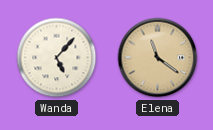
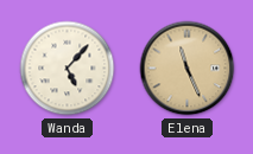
Elena: 11:21 -> 11:26 (188, 69)
